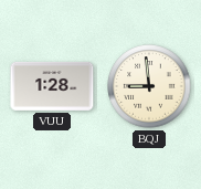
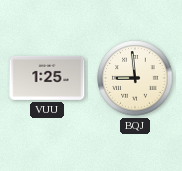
VUU: 1:28 -> 1:25 (47, 78)
